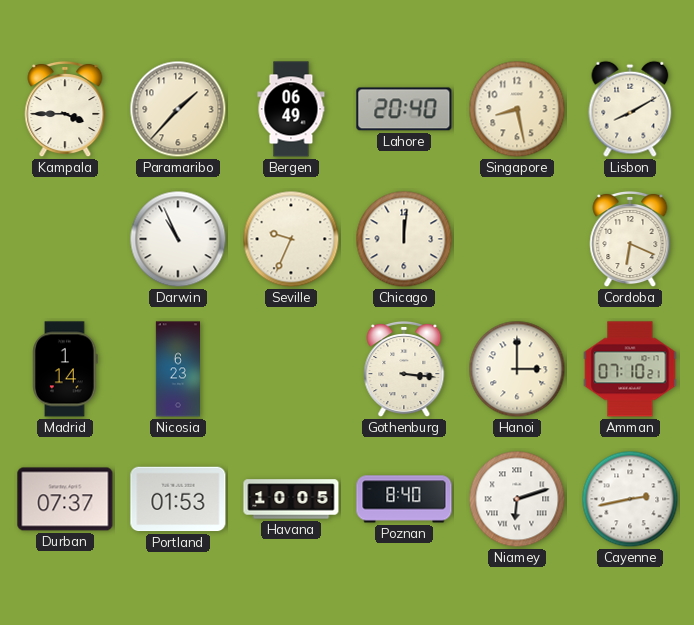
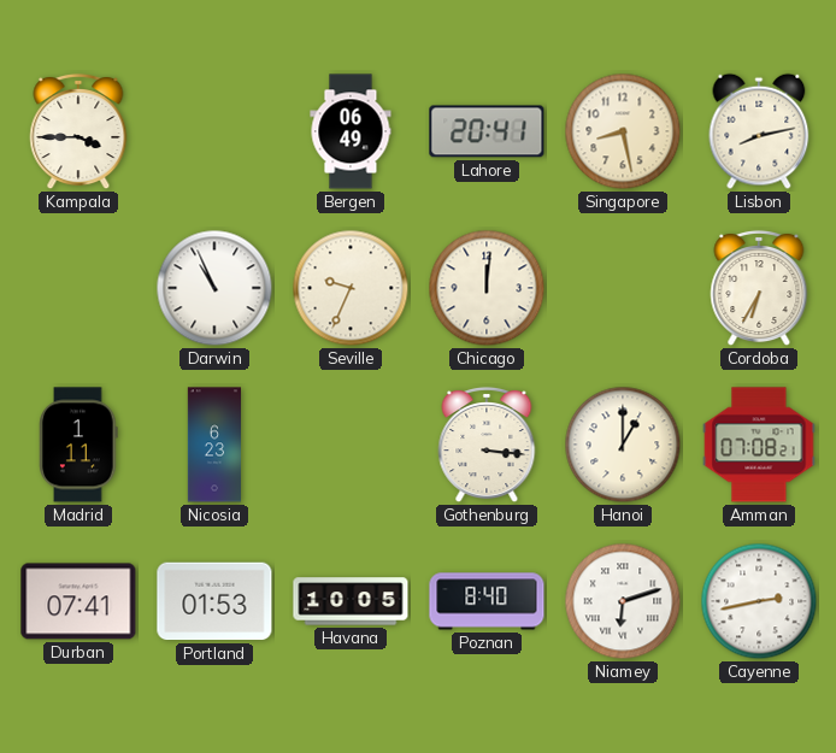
Paramaribo: 1:37 -> none (178, 109)
Lahore: 20:40 -> 20:41 (487, 131)
Lisbon: 8:10 -> 8:13 (759, 131)
Cordoba: 6:19 -> 6:35 (759, 288)
Madrid: 1:14 -> 1:11 (78, 445)
Hanoi: 3:00 -> 1:00 (623, 445)
Amman: 07:10 -> 07:08 (759, 445)
Durban: 07:37 -> 07:41 (78, 601)
